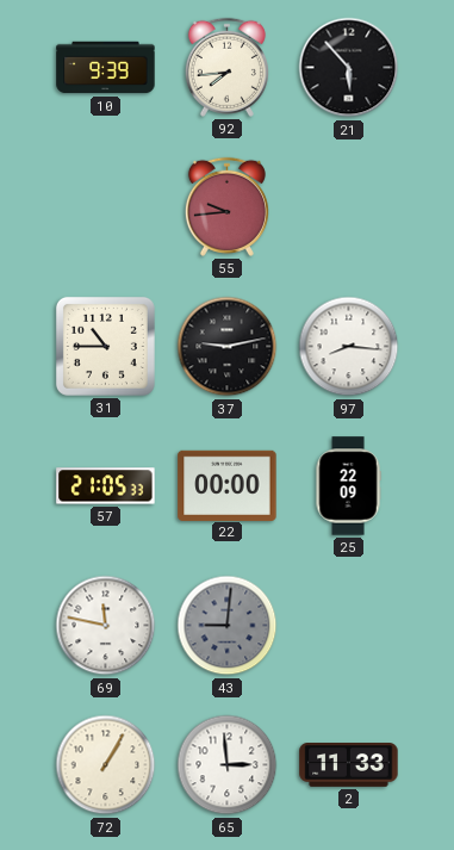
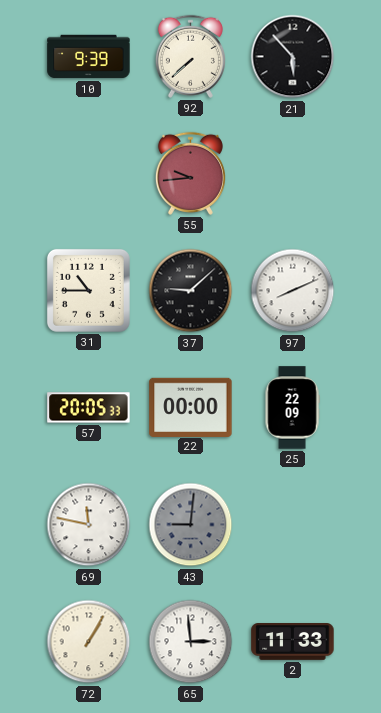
92: 7:44 -> 7:38 (190, 56)
37: 9:13 -> 9:08 (191, 291)
97: 8:16 -> 8:11 (293, 291)
57: 21:05 -> 20:05 (89, 408)
